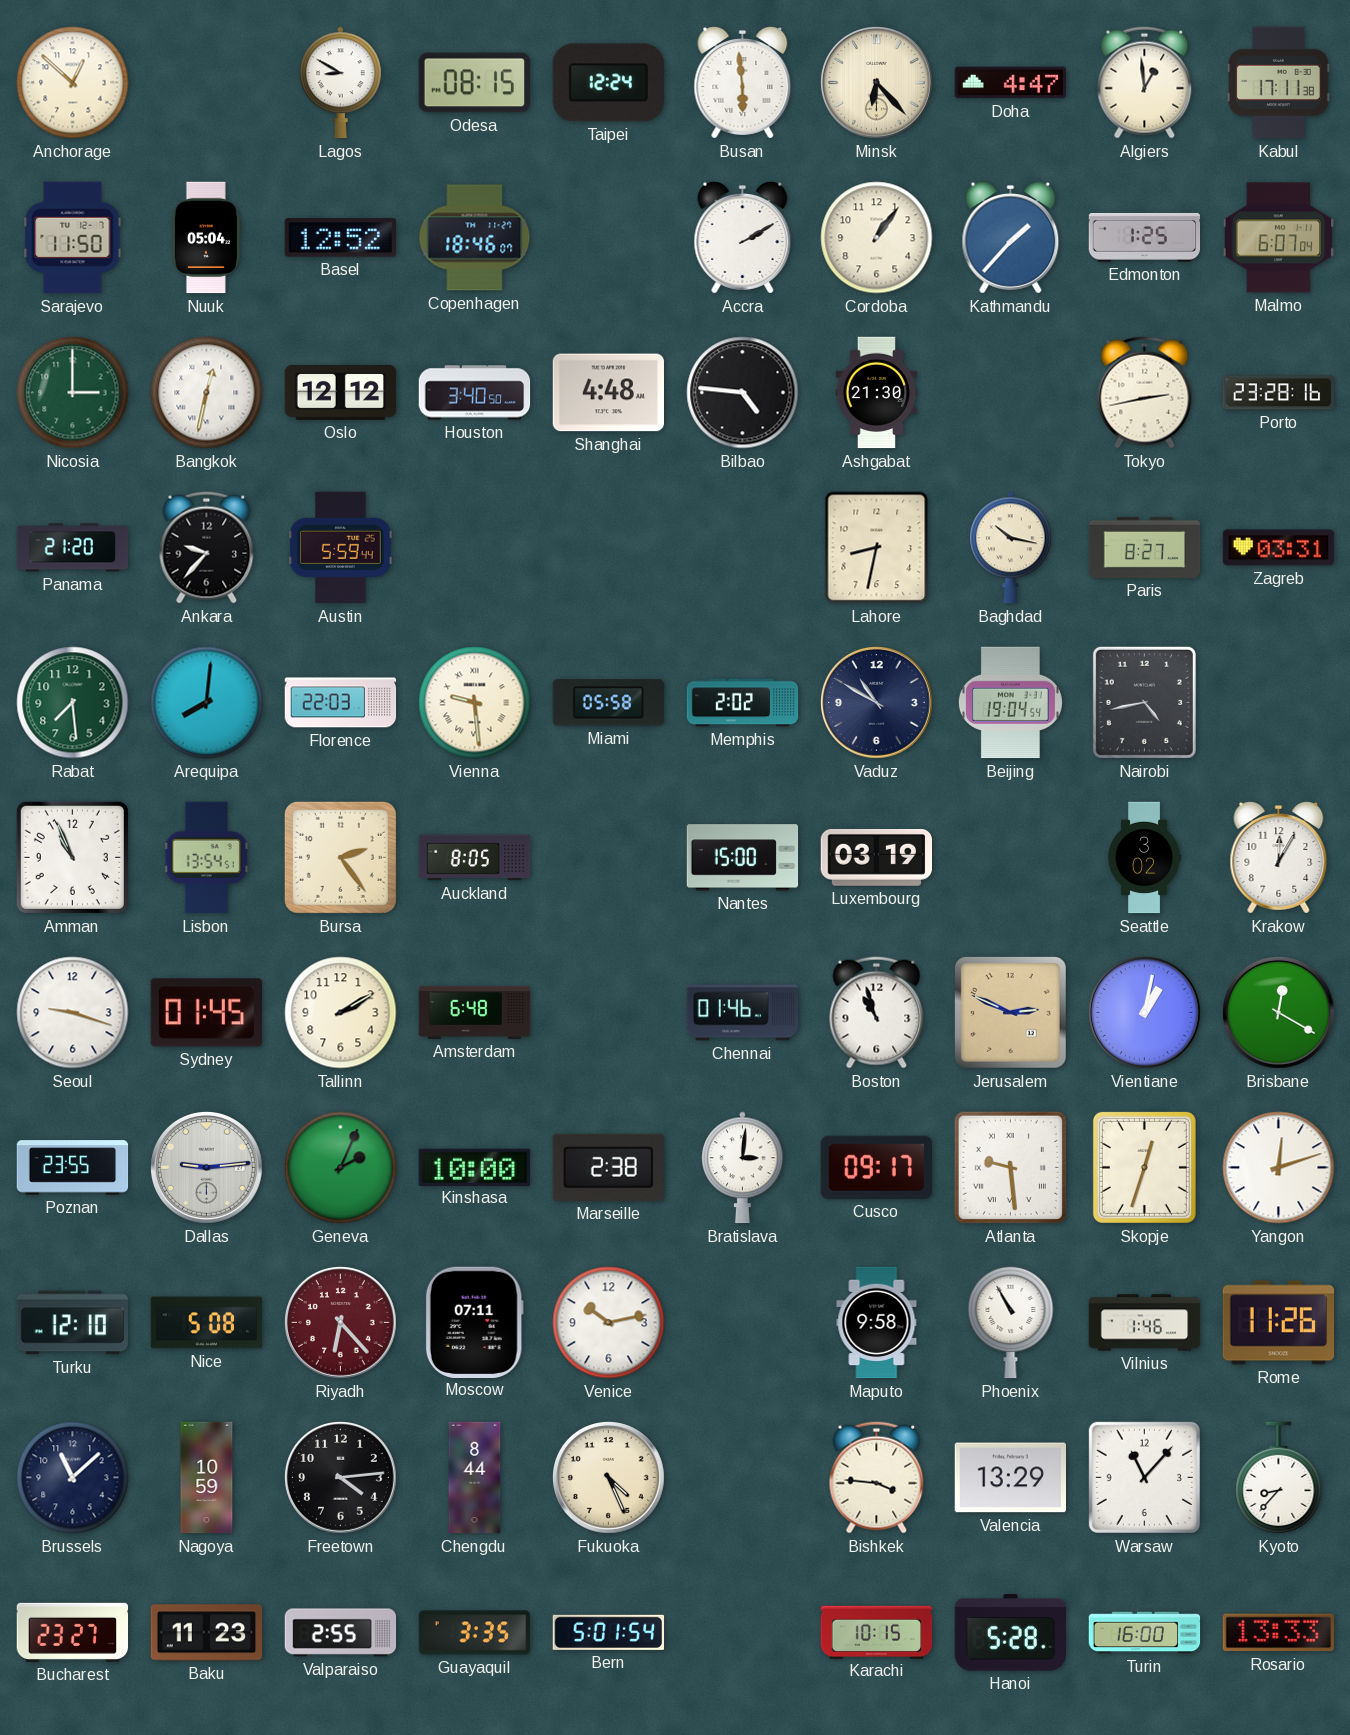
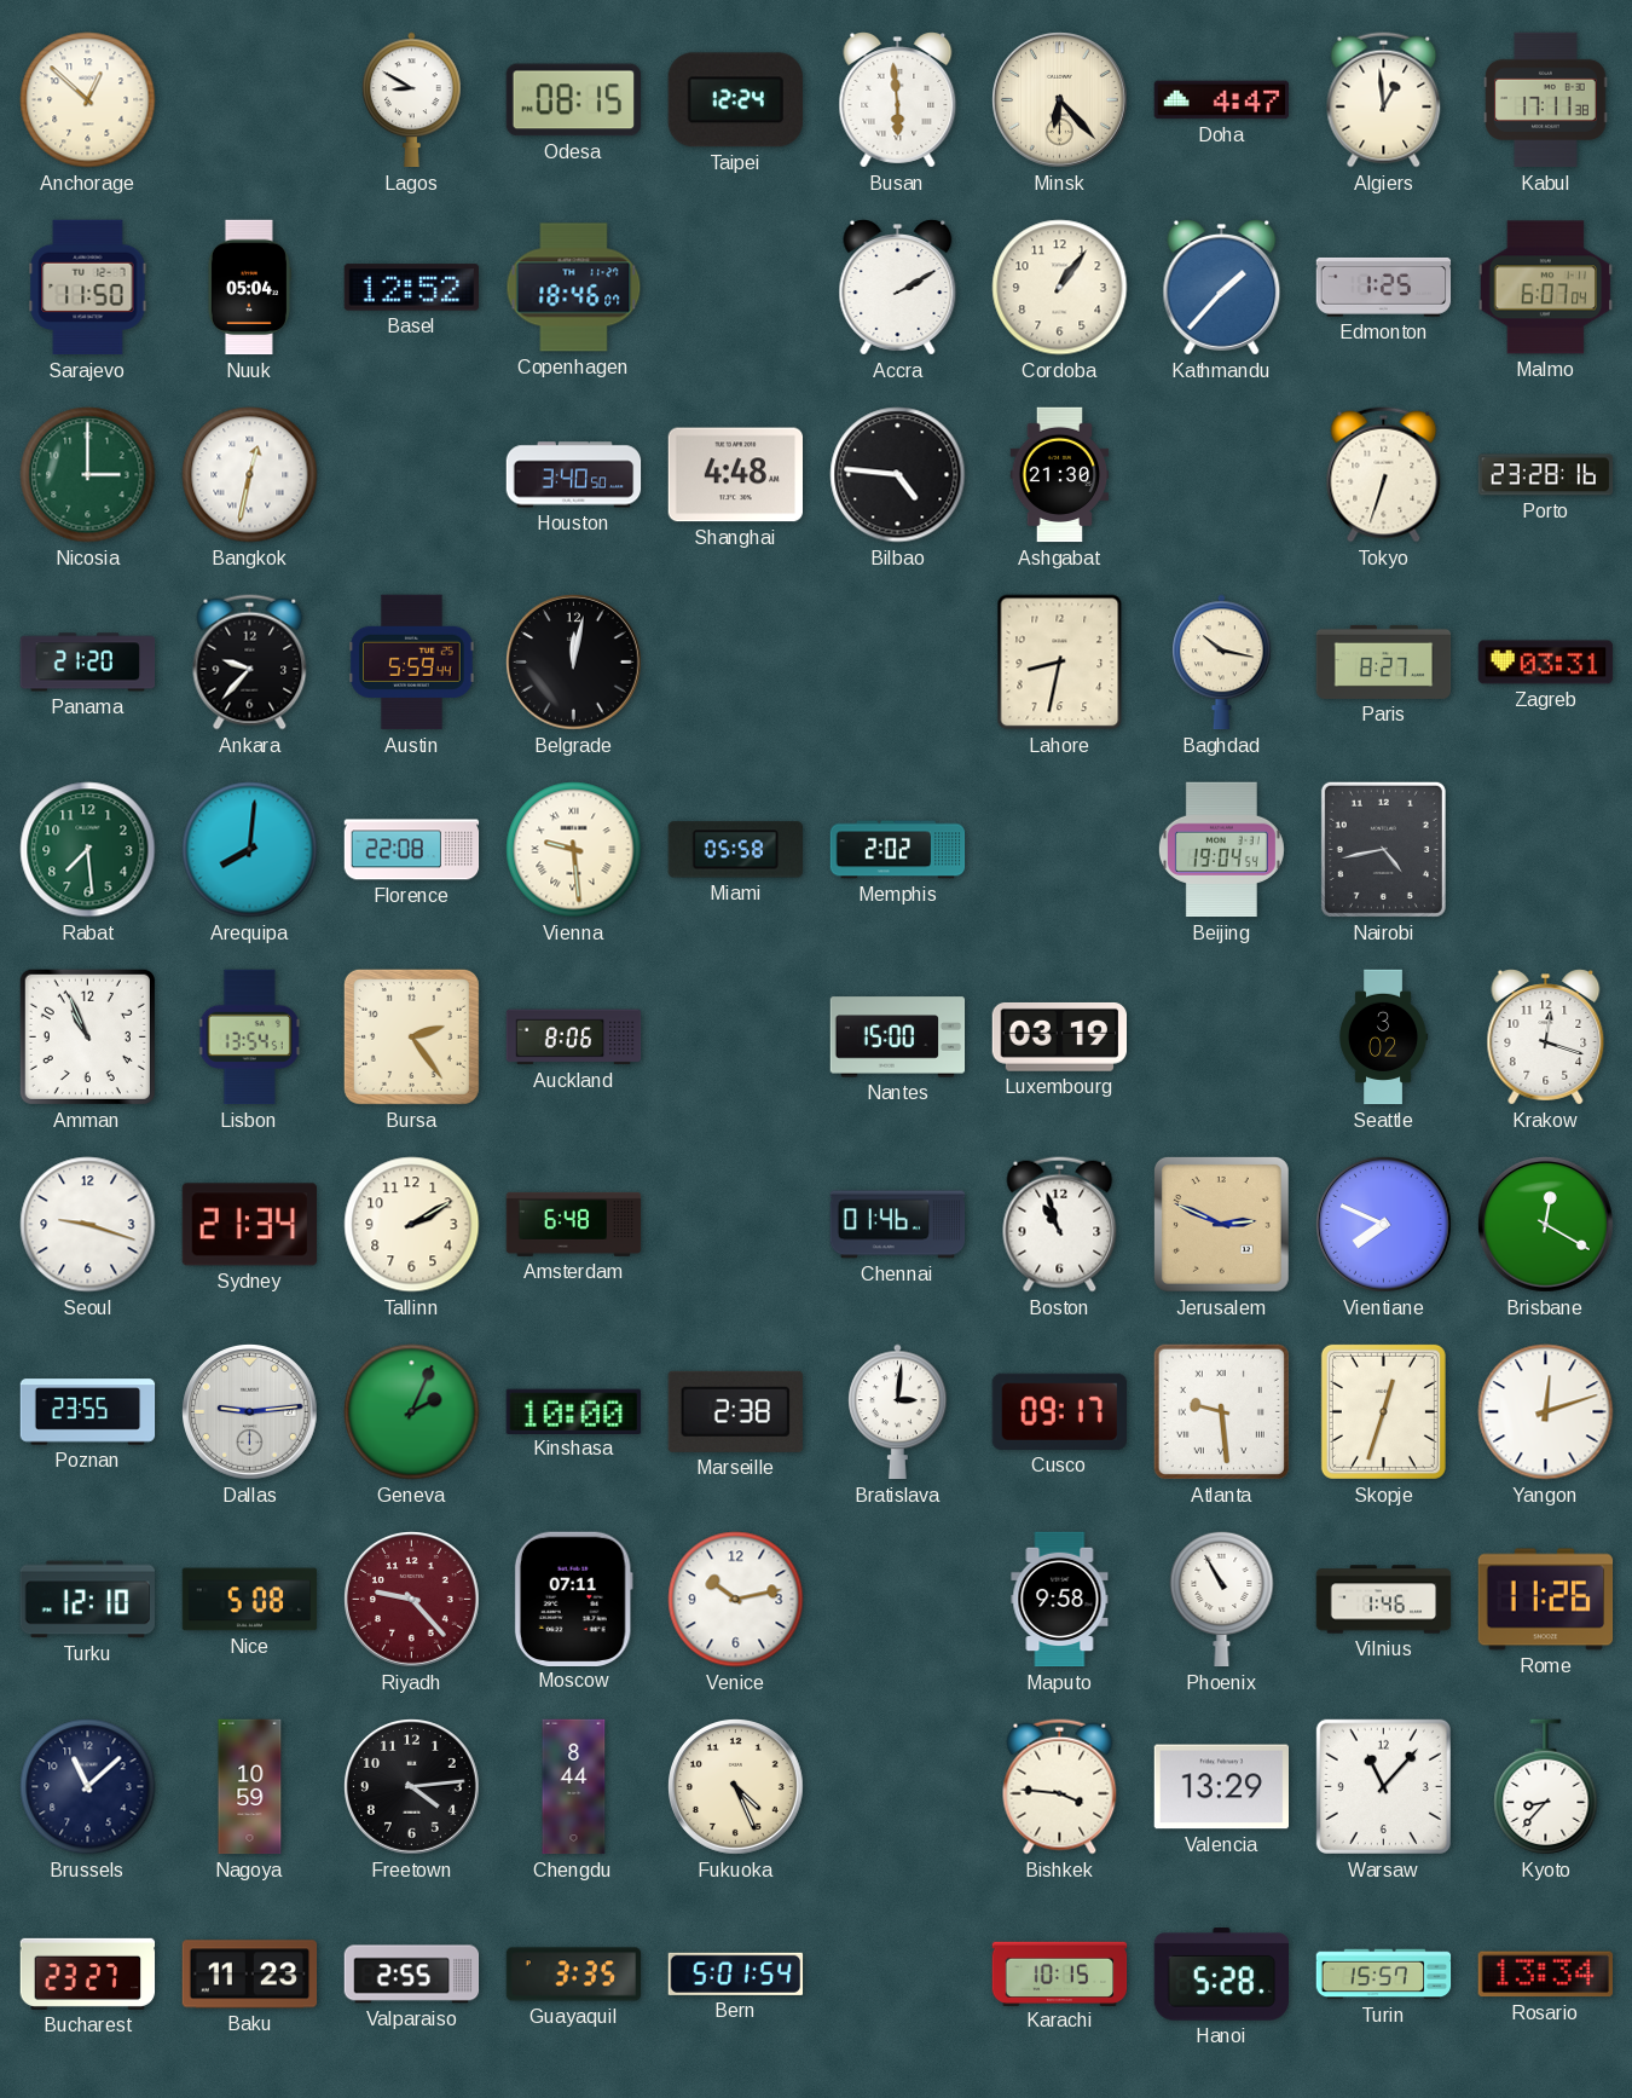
Oslo: 12:12 -> none (341, 392)
Tokyo: 2:43 -> 6:33 (1384, 475)
Belgrade: none -> 12:02 (574, 663)
Florence: 22:03 -> 22:08 (412, 850)
Vaduz: 10:50 -> none (877, 703)
Auckland: 8:05 -> 8:06 (574, 1038)
Krakow: 12:05 -> 12:18 (1546, 1038)
Sydney: 01:45 -> 21:34 (250, 1225)
Vientiane: 1:02 -> 7:49 (1384, 1225)
Riyadh: 6:23 -> 9:23 (412, 1600)
Turin: 16:00 -> 15:57 (1384, 1975)
Rosario: 13:33 -> 13:34 (1545, 1975)
